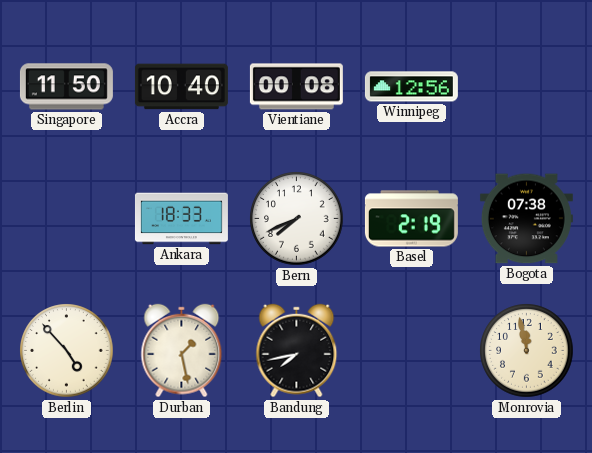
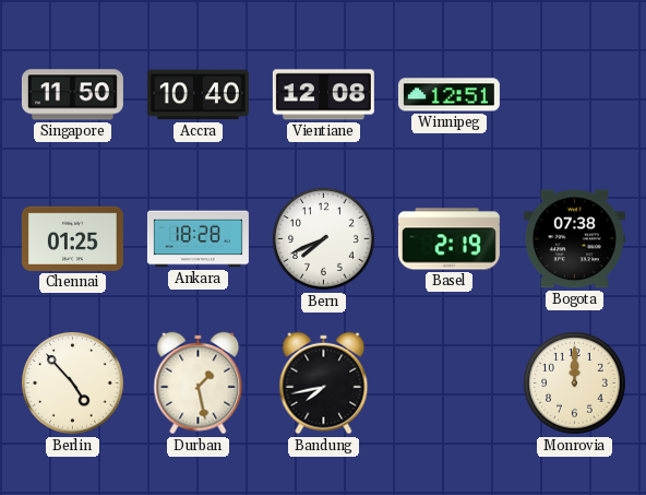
Vientiane: 00:08 -> 12:08 (323, 95)
Winnipeg: 12:56 -> 12:51 (448, 95)
Chennai: none -> 01:25 (72, 238)
Ankara: 18:33 -> 18:28 (198, 239)
Monrovia: 11:58 -> 12:00 (575, 384)
